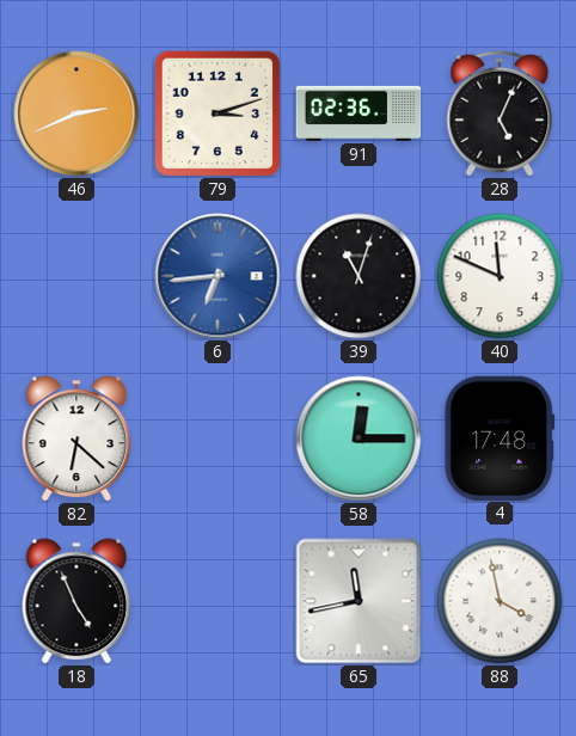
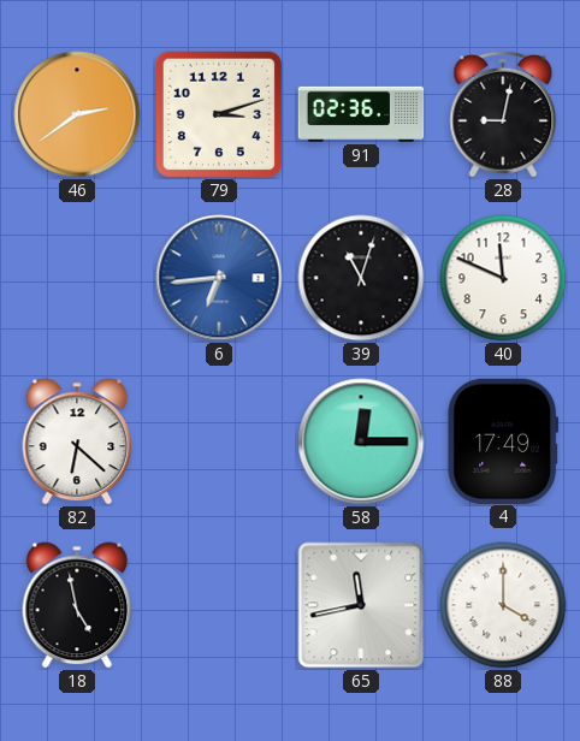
46: 2:41 -> 2:39 (77, 114)
28: 5:04 -> 9:02 (503, 114)
4: 17:48 -> 17:49 (503, 440)
18: 4:56 -> 4:58 (77, 605)
88: 3:58 -> 4:00 (503, 605)
